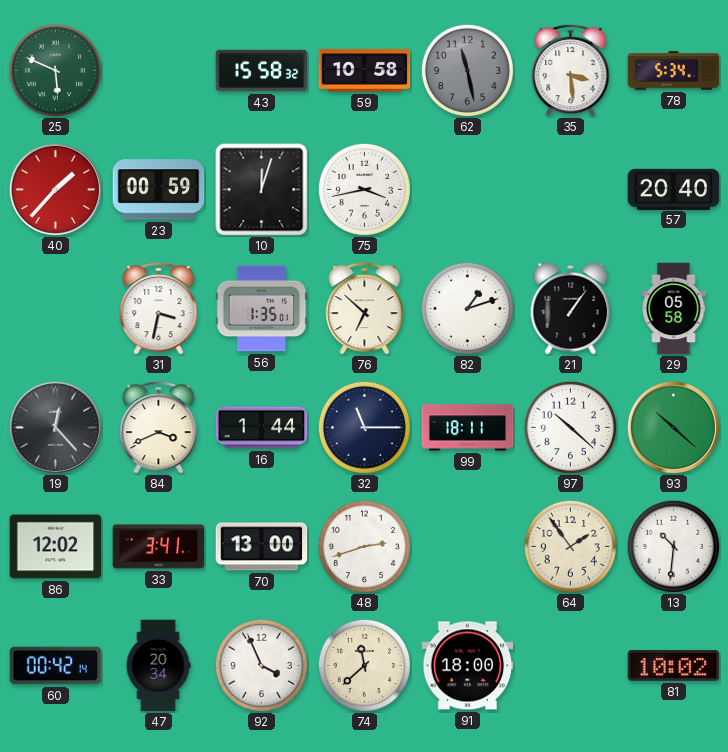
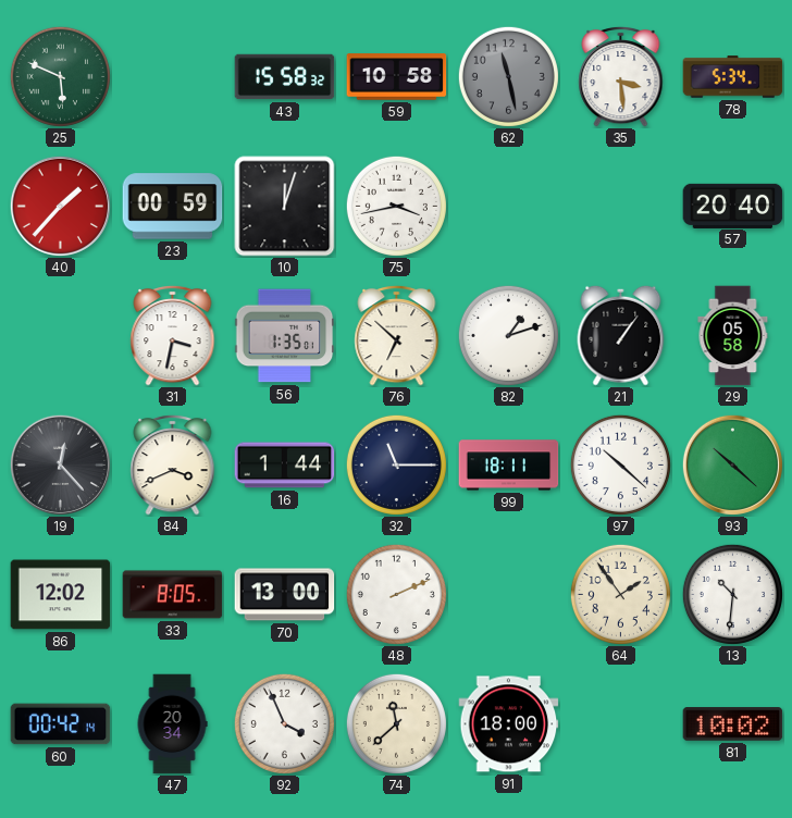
33: 3:41 -> 8:05 (173, 595)
48: 2:42 -> 2:11 (396, 594)
